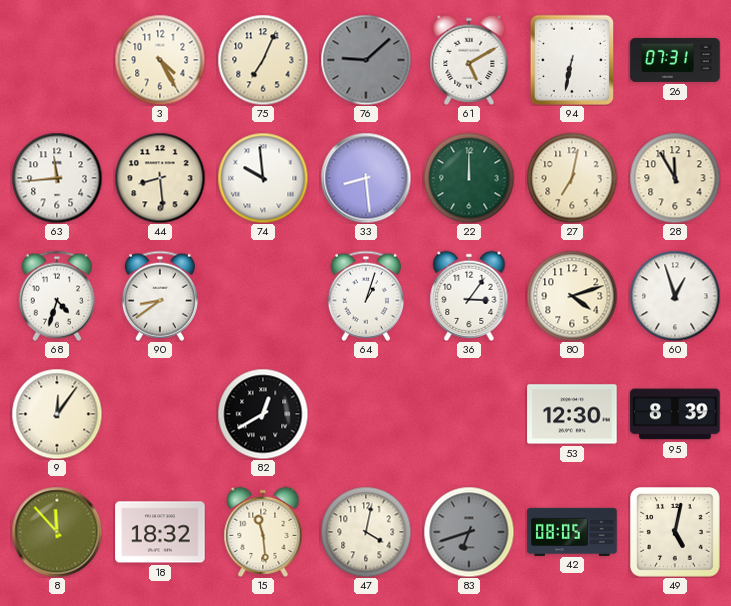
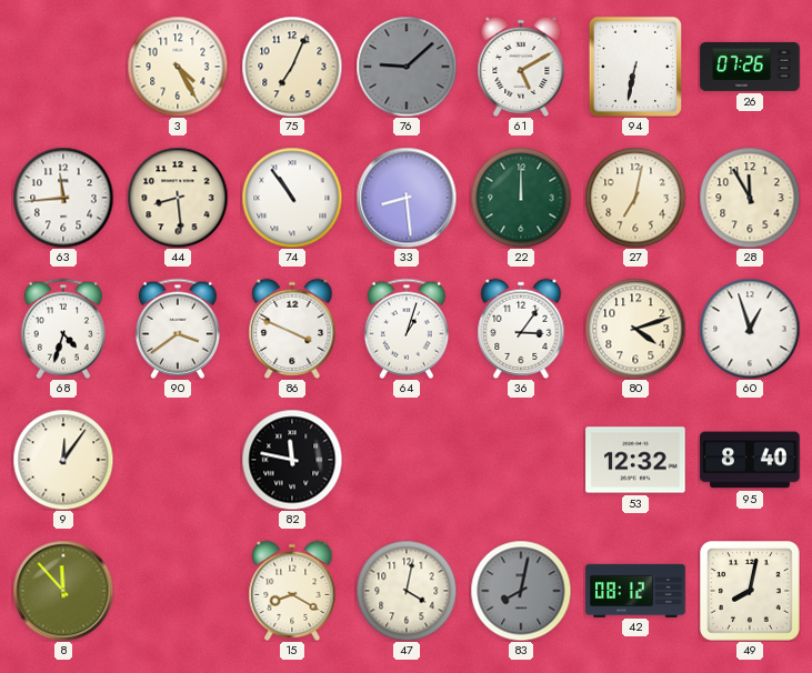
26: 07:31 -> 07:26 (750, 67)
74: 9:59 -> 10:54 (292, 198)
90: 8:39 -> 3:39 (178, 329)
86: none -> 3:49 (292, 328)
82: 12:40 -> 11:47 (292, 460)
53: 12:30 -> 12:32 (635, 460)
95: 8:39 -> 8:40 (750, 460)
18: 18:32 -> none (160, 532)
15: 11:29 -> 8:20 (292, 590)
83: 6:42 -> 8:02 (521, 591)
42: 08:05 -> 08:12 (635, 590)
49: 5:02 -> 8:02 (751, 592)
